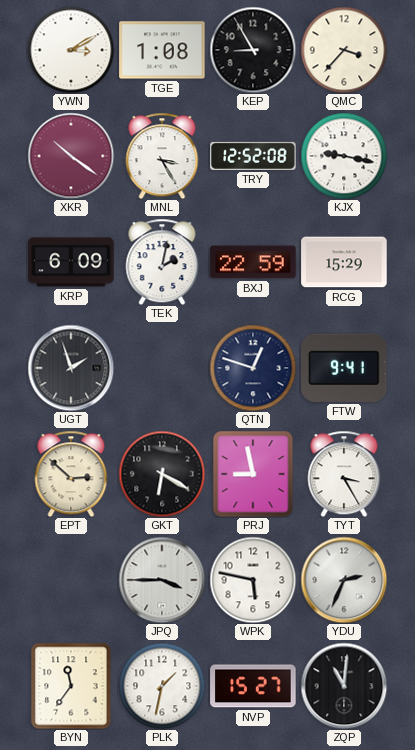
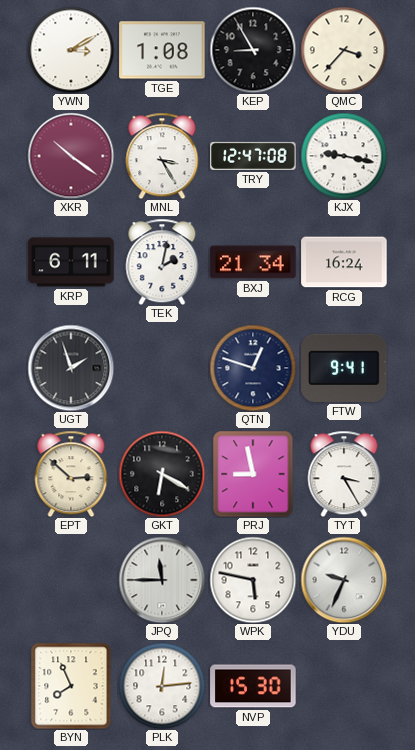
TRY: 12:52 -> 12:47 (253, 156)
KRP: 6:09 -> 6:11 (71, 262)
BXJ: 22:59 -> 21:34 (253, 262)
RCG: 15:29 -> 16:24 (344, 262)
JPQ: 3:45 -> 11:45 (162, 580)
YDU: 2:34 -> 9:34 (344, 580)
BYN: 11:36 -> 7:56 (71, 686)
PLK: 1:32 -> 12:14 (162, 686)
NVP: 15:27 -> 15:30 (253, 686)
ZQP: 11:01 -> none (344, 686)
